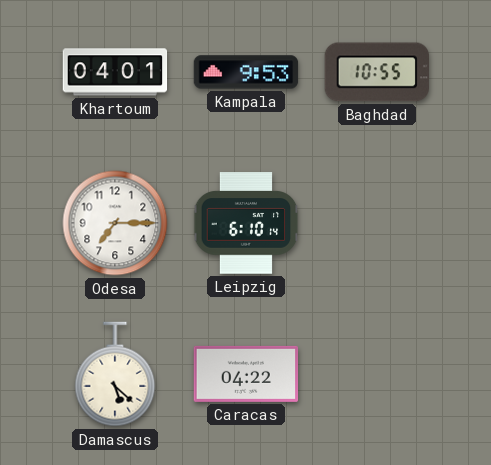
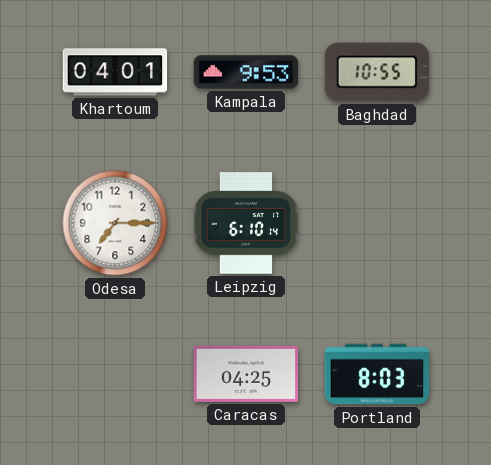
Damascus: 5:22 -> none (115, 374)
Caracas: 04:22 -> 04:25 (246, 374)
Portland: none -> 8:03 (377, 374)
